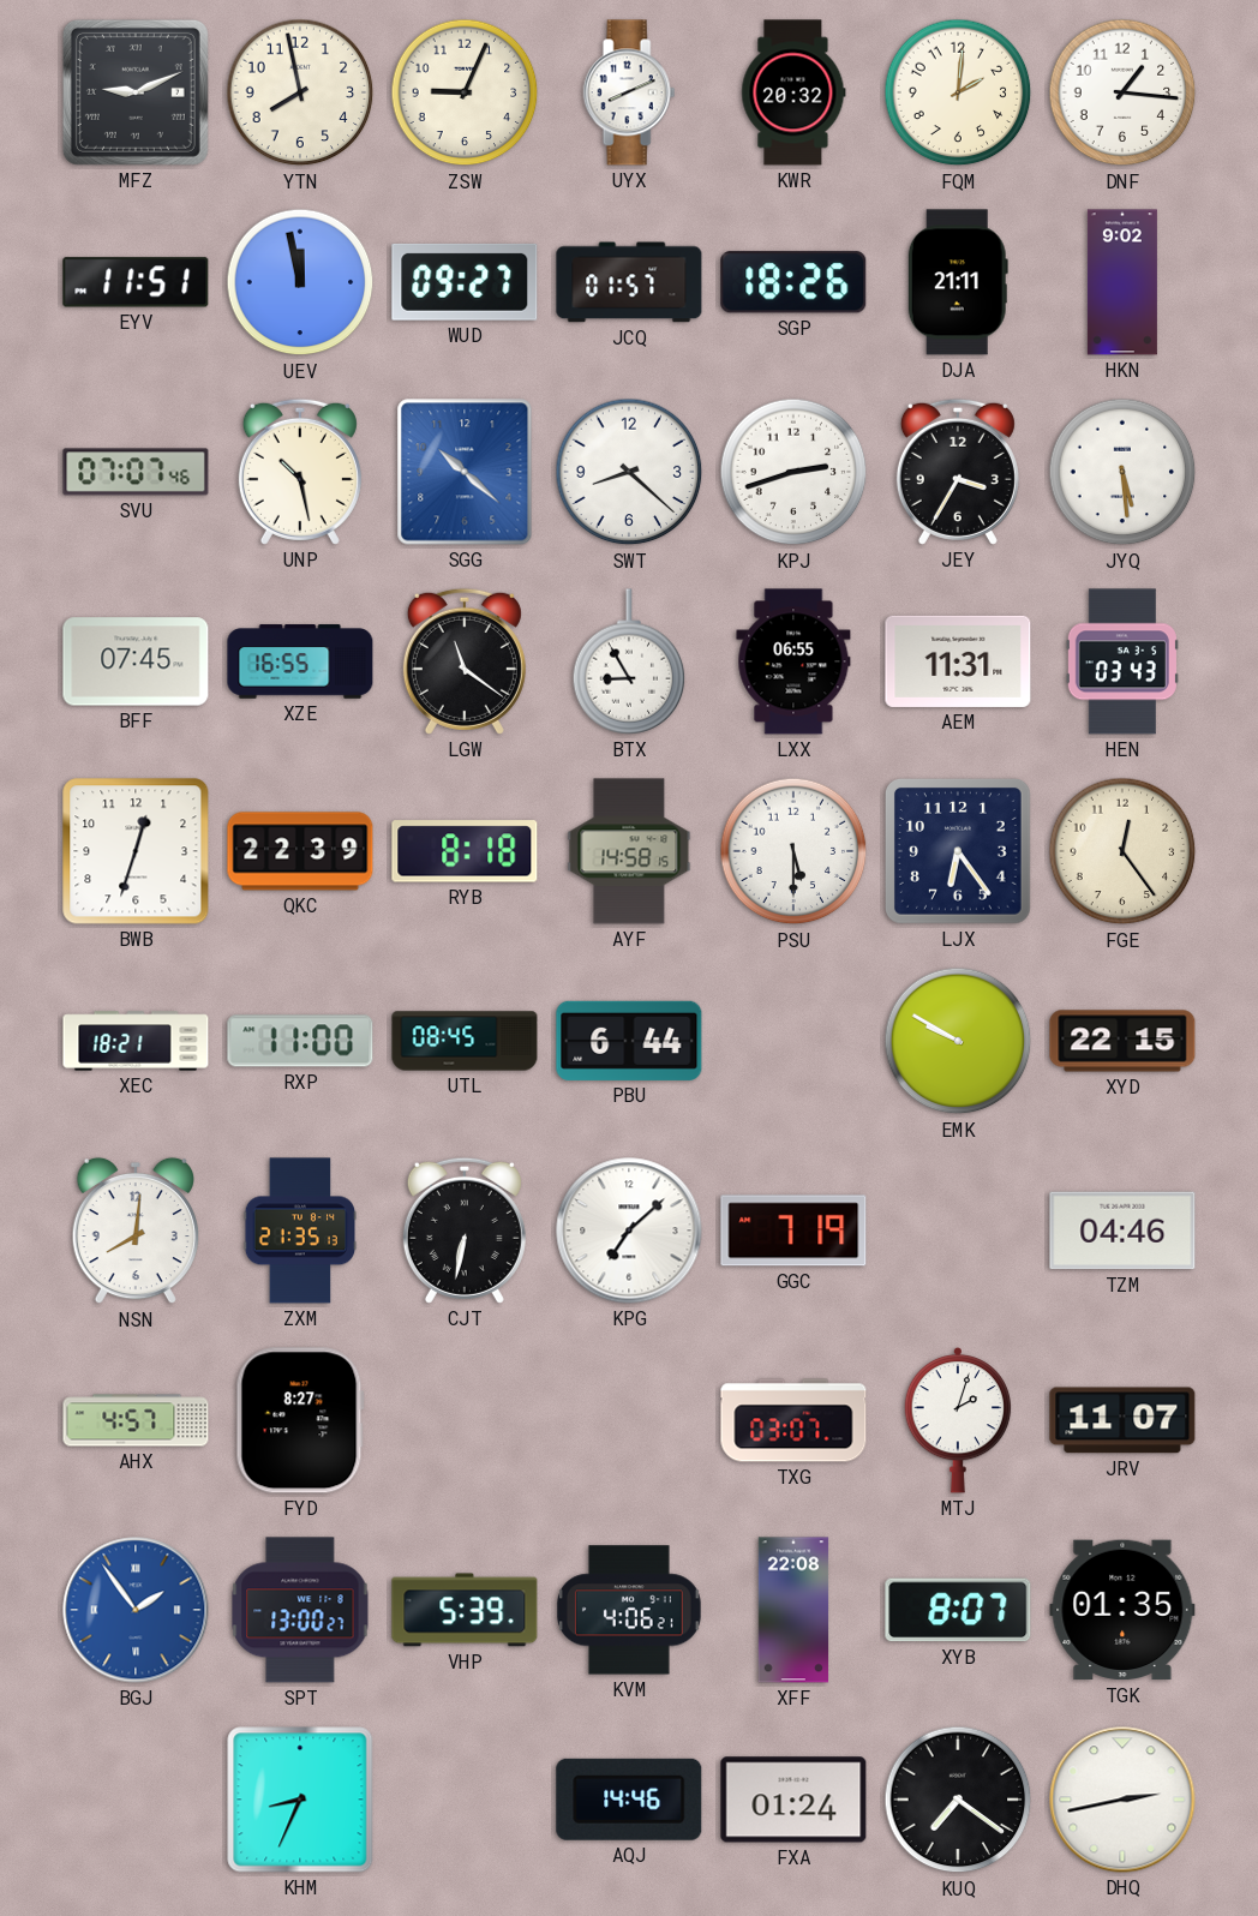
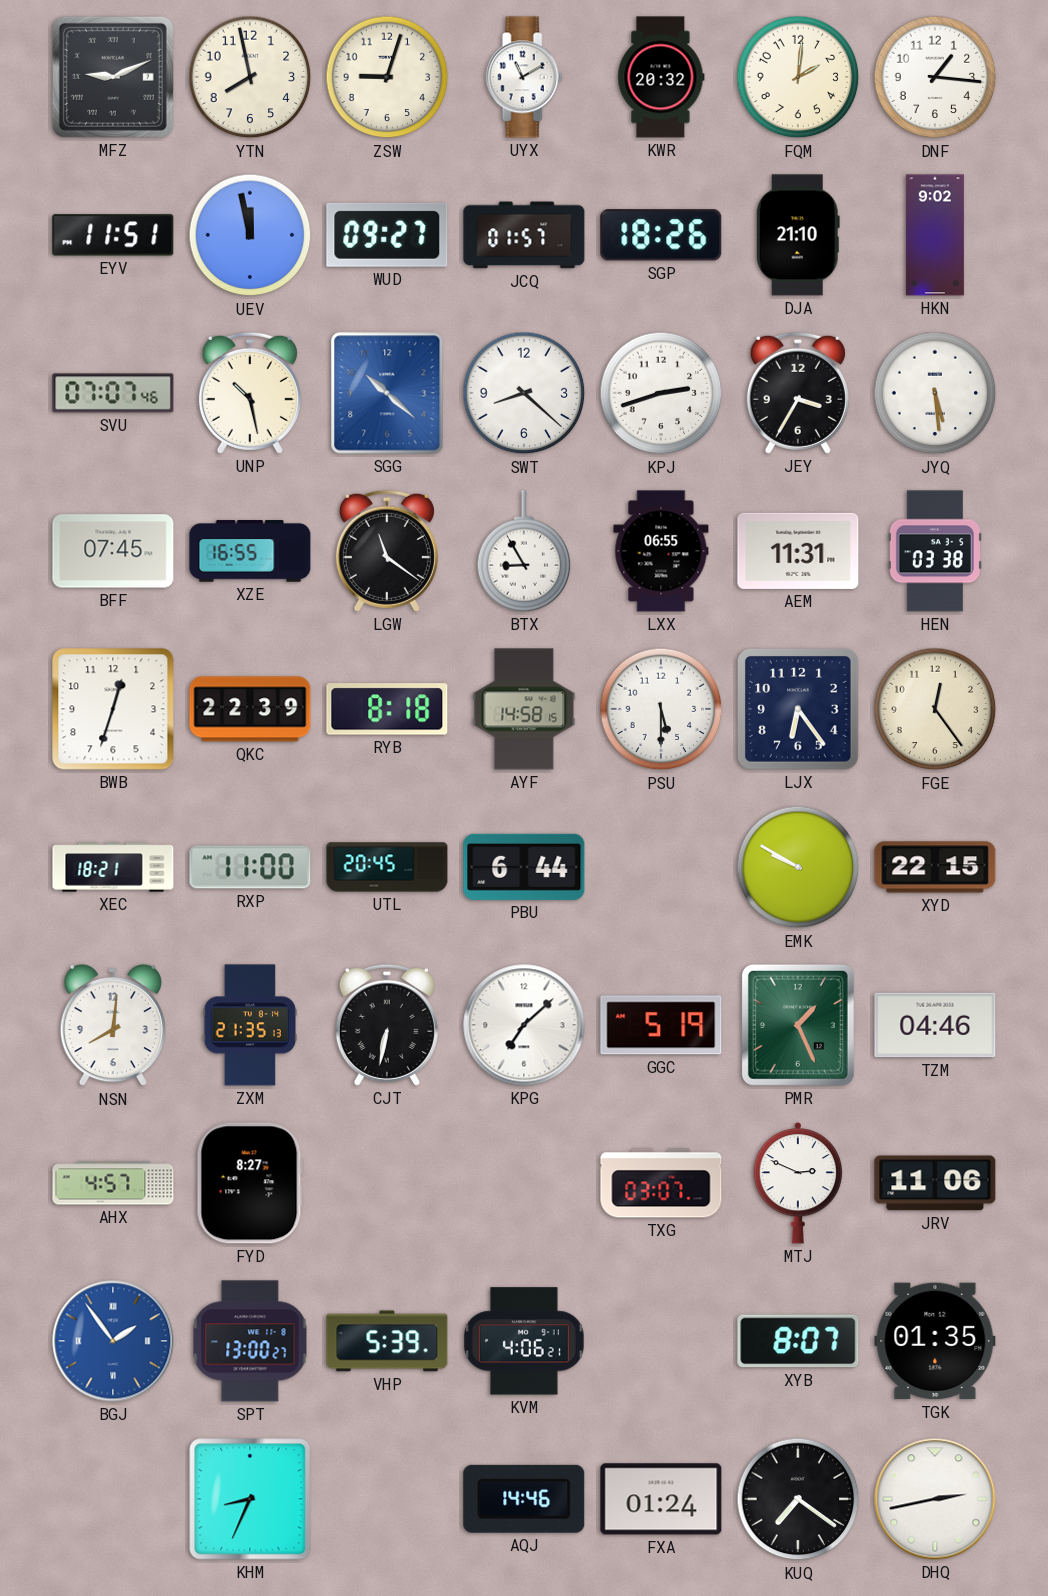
ZSW: 9:04 -> 9:03 (387, 77)
UYX: 8:11 -> 11:10 (524, 77)
DJA: 21:11 -> 21:10 (798, 235)
HEN: 03:43 -> 03:38 (935, 551)
UTL: 08:45 -> 20:45 (387, 867)
GGC: 7:19 -> 5:19 (661, 1025)
PMR: none -> 1:26 (798, 1025)
MTJ: 2:03 -> 2:49 (798, 1183)
JRV: 11:07 -> 11:06 (935, 1183)
XFF: 22:08 -> none (793, 1610)
